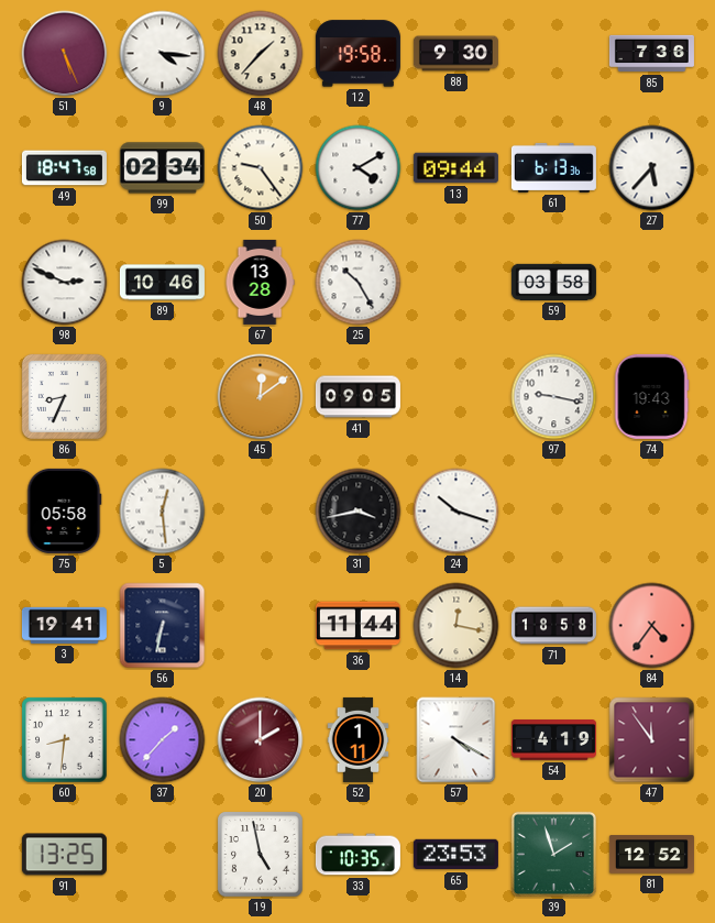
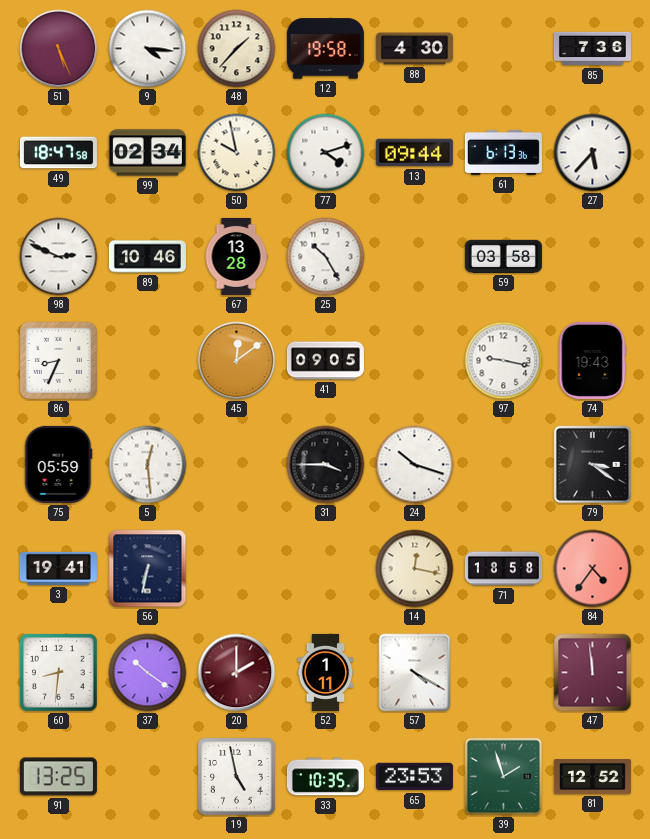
88: 9:30 -> 4:30 (414, 49)
50: 9:24 -> 9:58 (237, 153)
77: 4:10 -> 4:12 (326, 153)
75: 05:58 -> 05:59 (59, 464)
31: 3:43 -> 3:45 (326, 465)
79: none -> 3:21 (593, 465)
36: 11:44 -> none (358, 626)
37: 1:37 -> 10:21 (148, 673)
54: 4:19 -> none (553, 740)
47: 11:54 -> 11:59 (593, 673)
